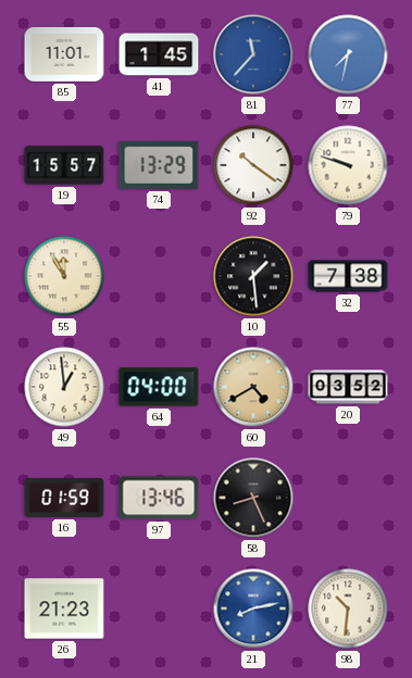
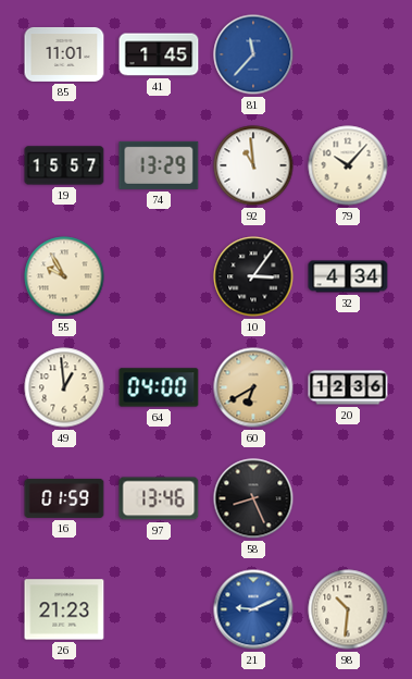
77: 7:32 -> none (348, 54)
92: 10:21 -> 10:59 (253, 165)
79: 9:48 -> 10:07 (348, 165)
55: 11:55 -> 9:55 (64, 276)
10: 1:29 -> 3:06 (253, 276)
32: 7:38 -> 4:34 (348, 276)
60: 4:40 -> 6:40 (253, 387)
20: 03:52 -> 12:36 (348, 387)
21: 8:13 -> 9:11 (253, 609)
